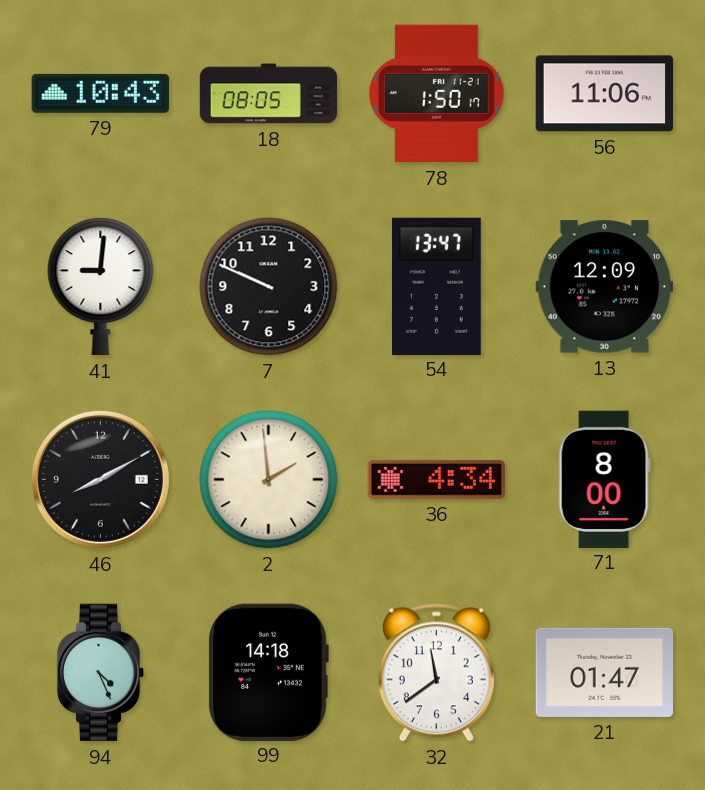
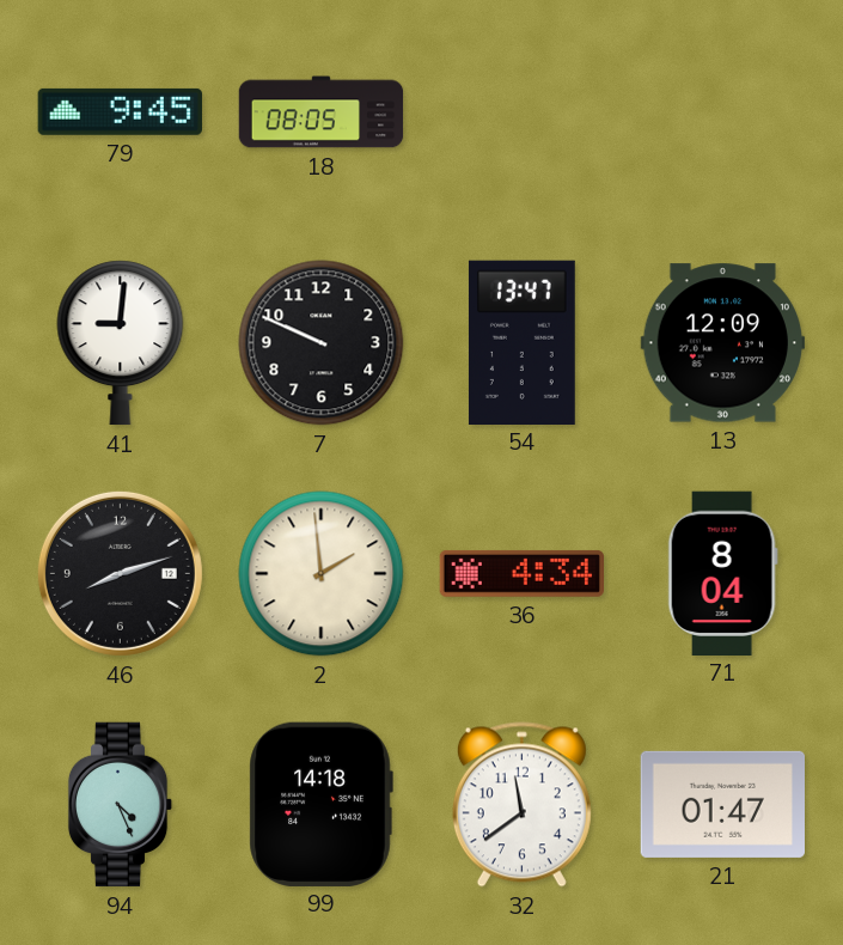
79: 10:43 -> 9:45 (120, 111)
78: 1:50 -> none (437, 94)
56: 11:06 -> none (604, 94)
46: 8:10 -> 8:12 (120, 573)
71: 8:00 -> 8:04 (722, 573)
